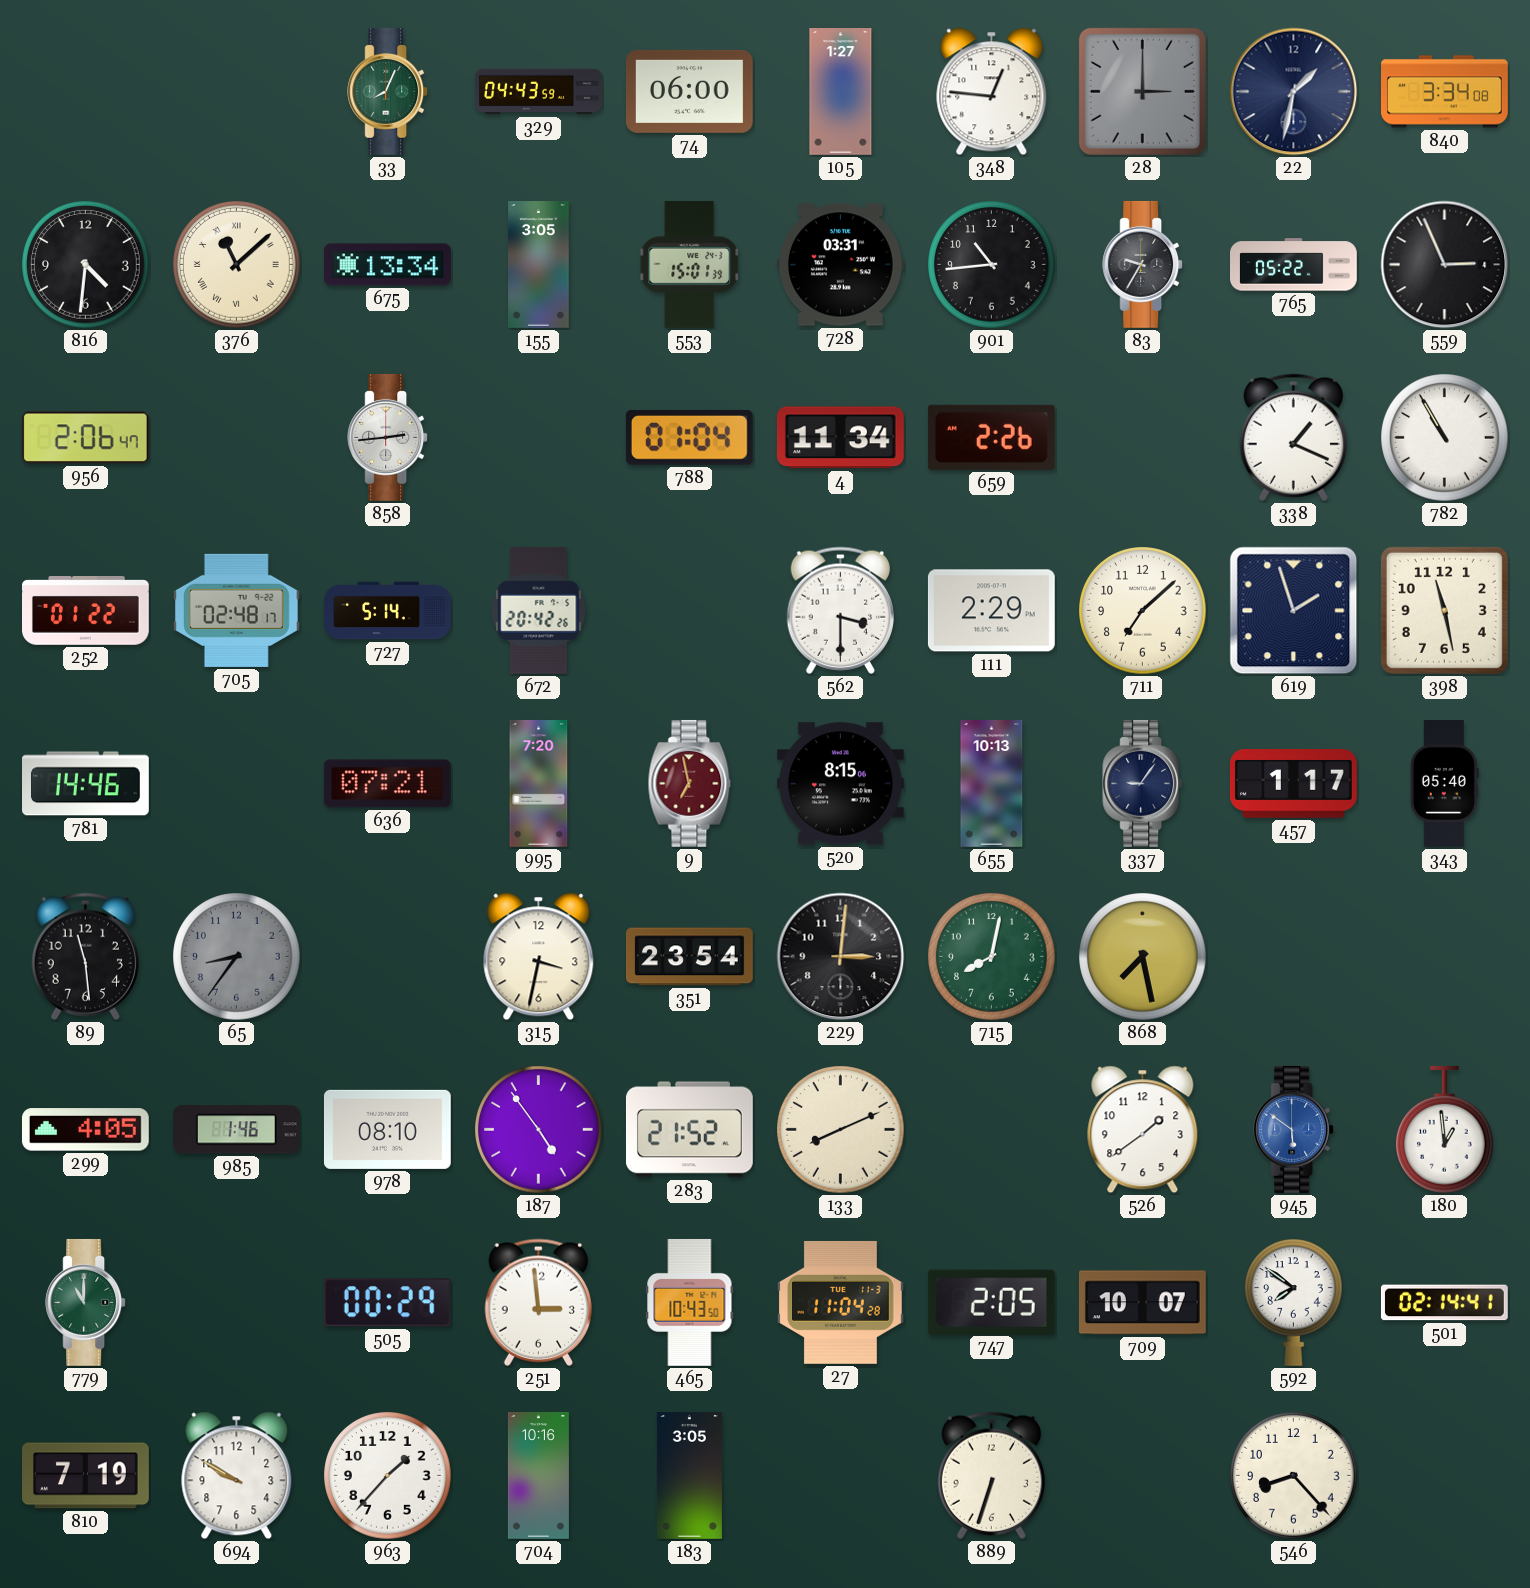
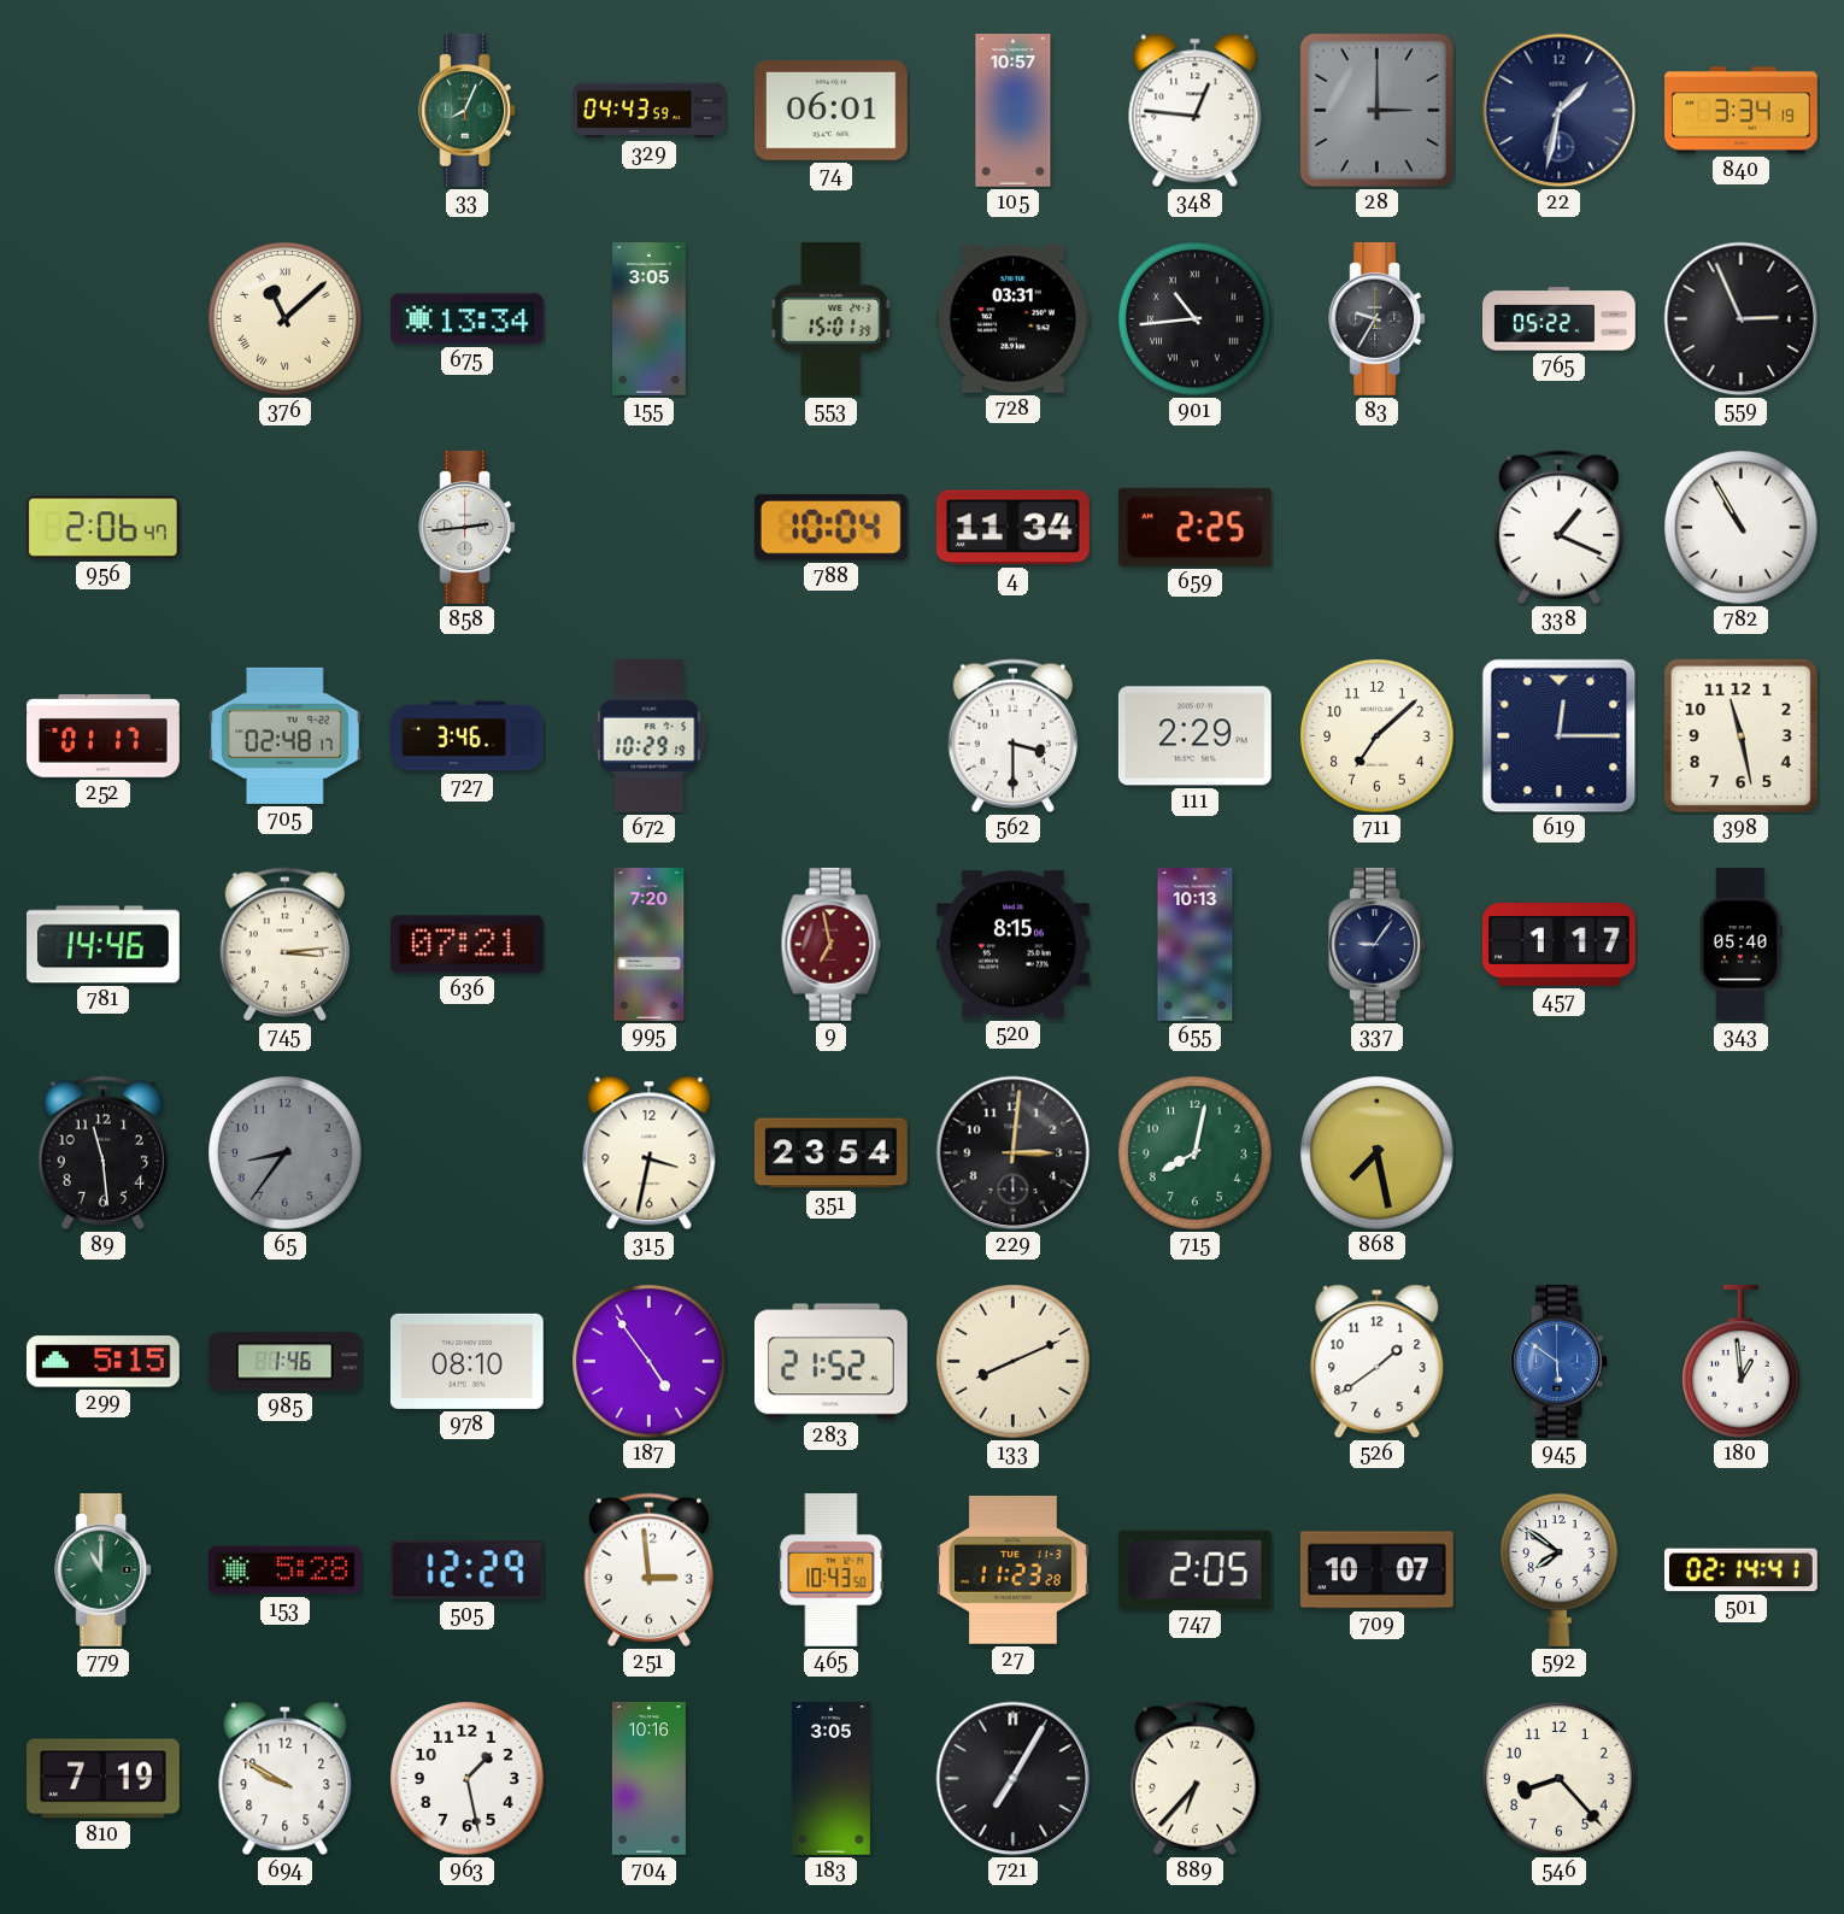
74: 06:00 -> 06:01 (830, 110)
105: 1:27 -> 10:57 (1014, 111)
840: 3:34:08 -> 3:34:19 (1742, 111)
816: 4:31 -> none (86, 265)
901 numerals: Arabic -> Roman (1196, 319)
788: 01:04 -> 10:04 (830, 528)
659: 2:26 -> 2:25 (1194, 527)
252: 01:22 -> 01:17 (104, 736)
727: 5:14 -> 3:46 (468, 736)
672: 20:42 -> 10:29 (650, 735)
619: 1:57 -> 12:15 (1560, 736)
745: none -> 3:14 (284, 944)
299: 4:05 -> 5:15 (102, 1362)
153: none -> 5:28 (284, 1570)
505: 00:29 -> 12:29 (466, 1570)
27: 11:04 -> 11:23 (1012, 1569)
963: 1:37 -> 1:28 (468, 1779)
721: none -> 7:05 (1014, 1779)
889: 6:33 -> 6:37 (1194, 1778)
